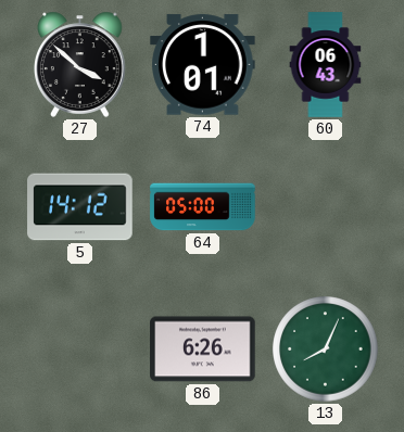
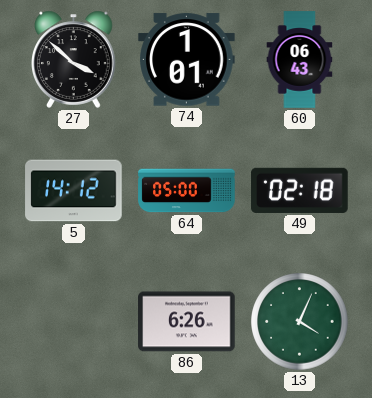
49: none -> 02:18 (300, 190)
13: 8:04 -> 4:04 (300, 322)
